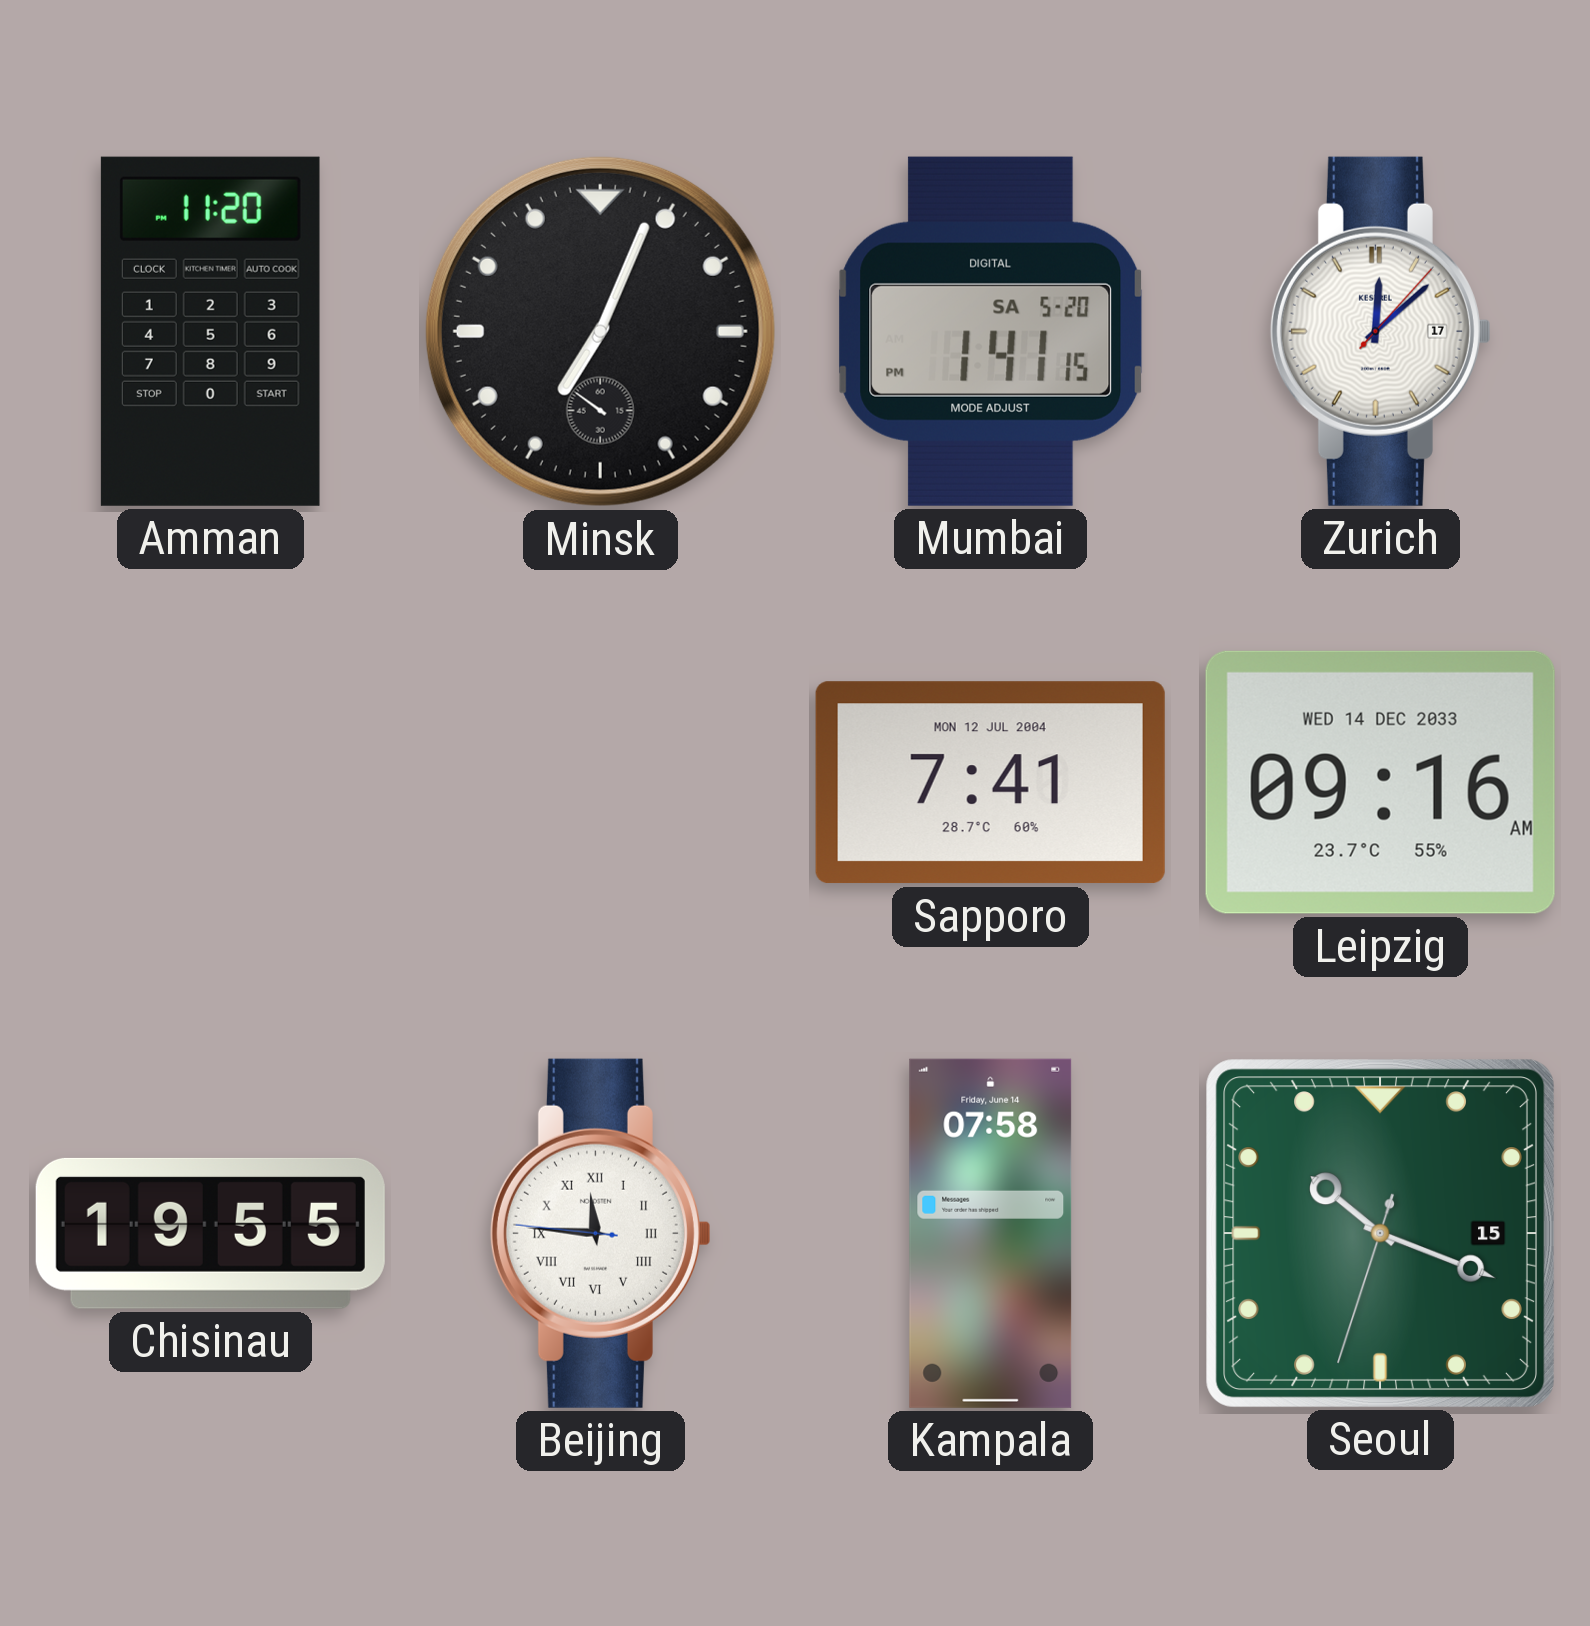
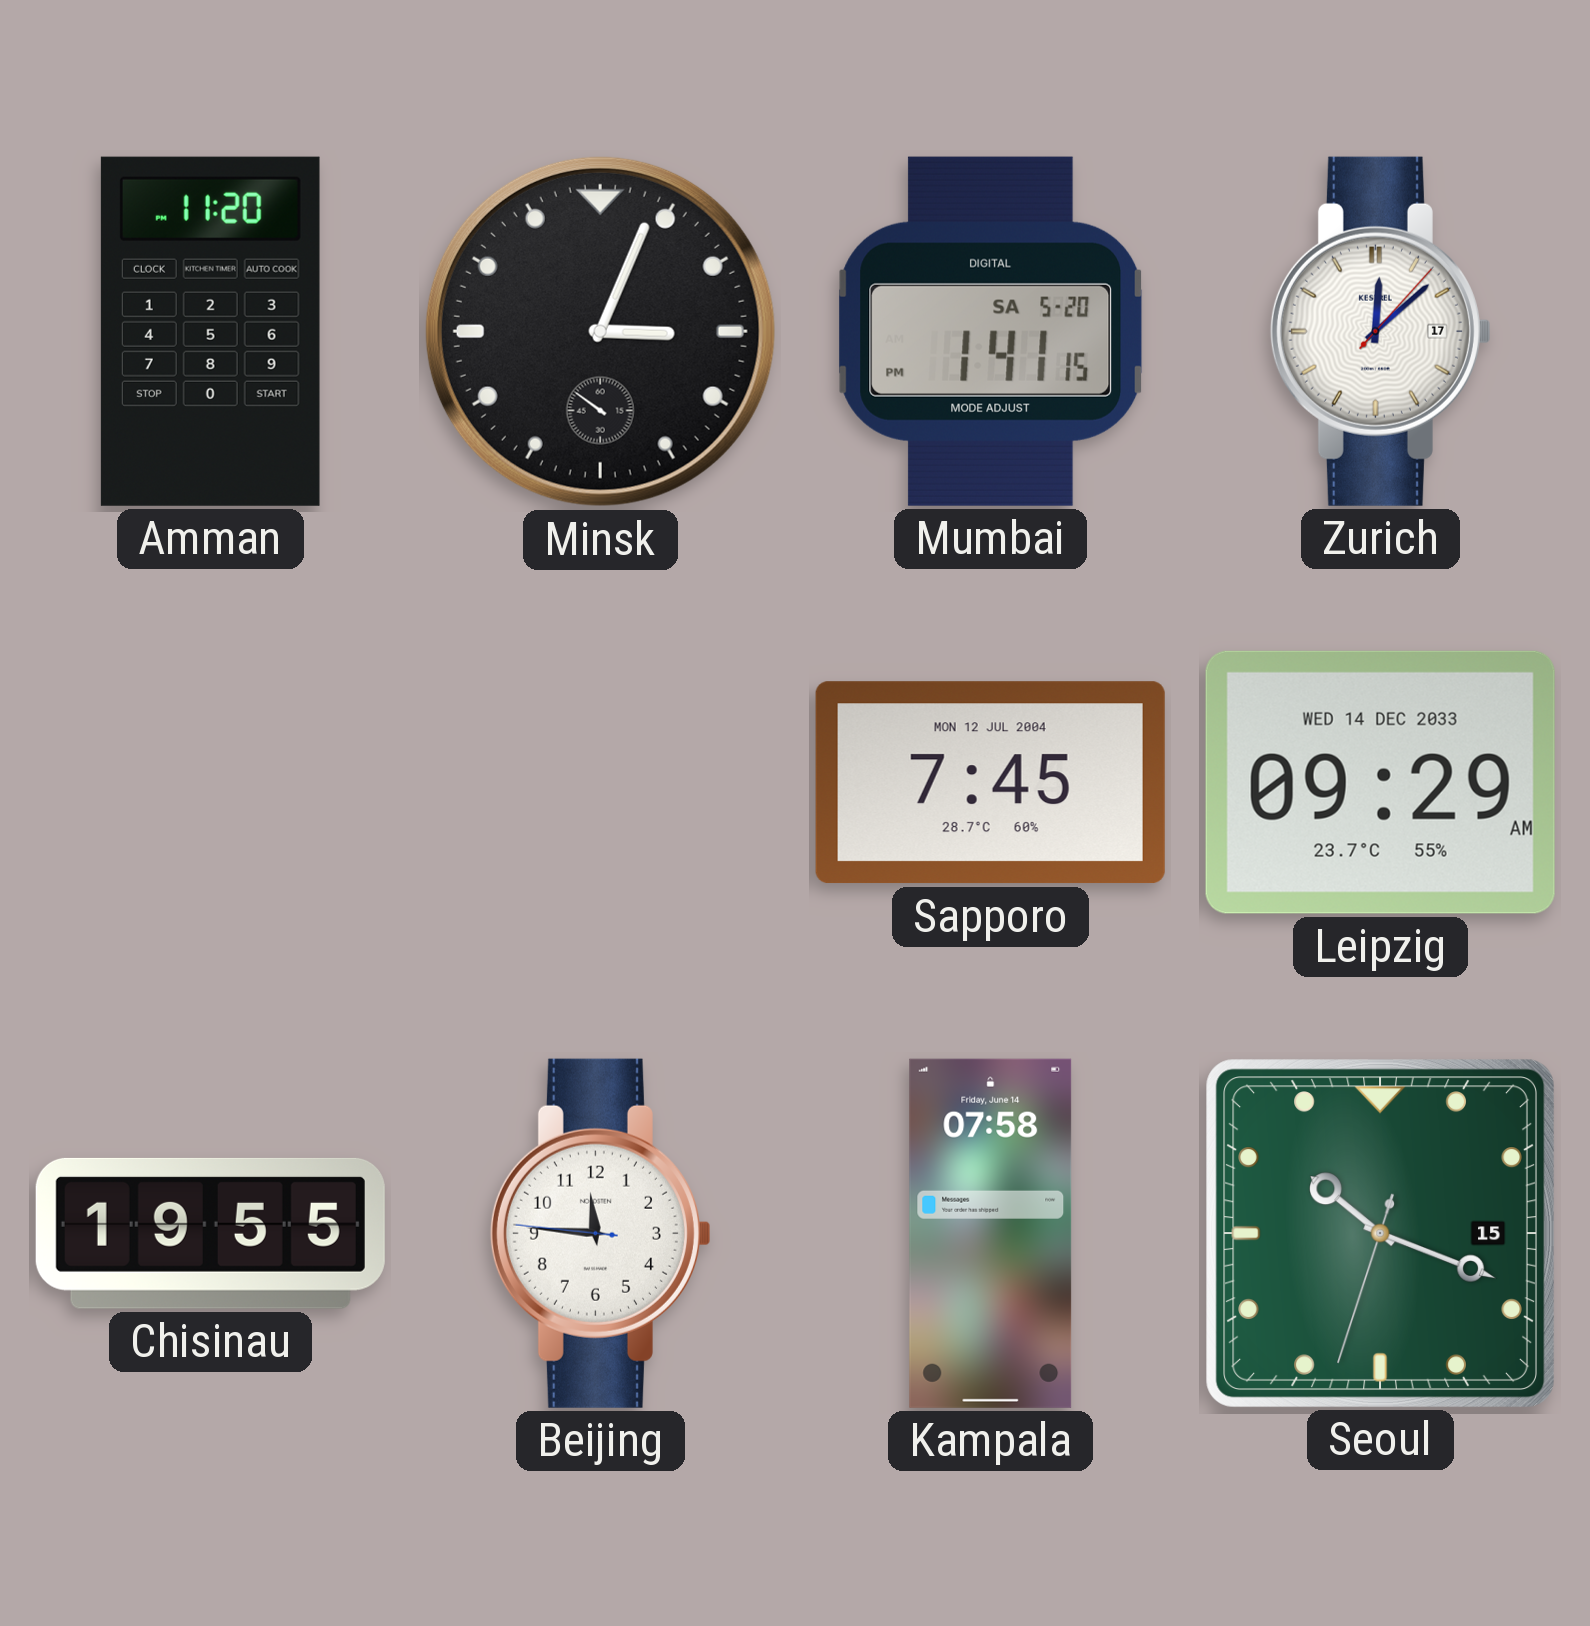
Minsk: 7:03 -> 3:03 (600, 331)
Sapporo: 7:41 -> 7:45 (990, 783)
Leipzig: 09:16 -> 09:29 (1380, 782)
Beijing numerals: Roman -> Arabic (600, 1233)
